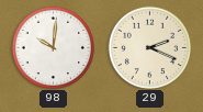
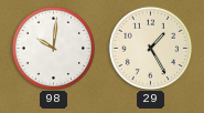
29: 2:19 -> 1:25 (150, 48)
